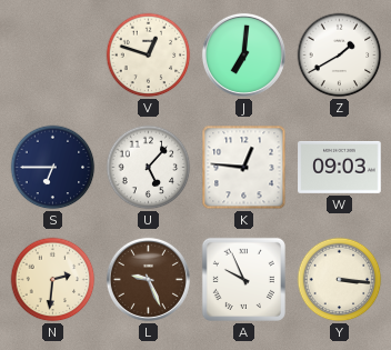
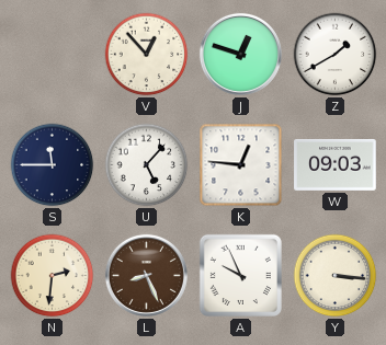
V: 12:48 -> 12:53 (147, 55)
J: 7:01 -> 12:48 (240, 54)
S: 6:45 -> 11:45 (53, 165)
L: 9:26 -> 8:26 (146, 275)
